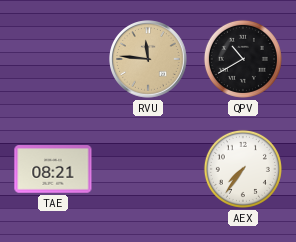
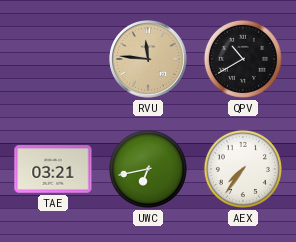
TAE: 08:21 -> 03:21 (53, 169)
UWC: none -> 6:43 (148, 169)
